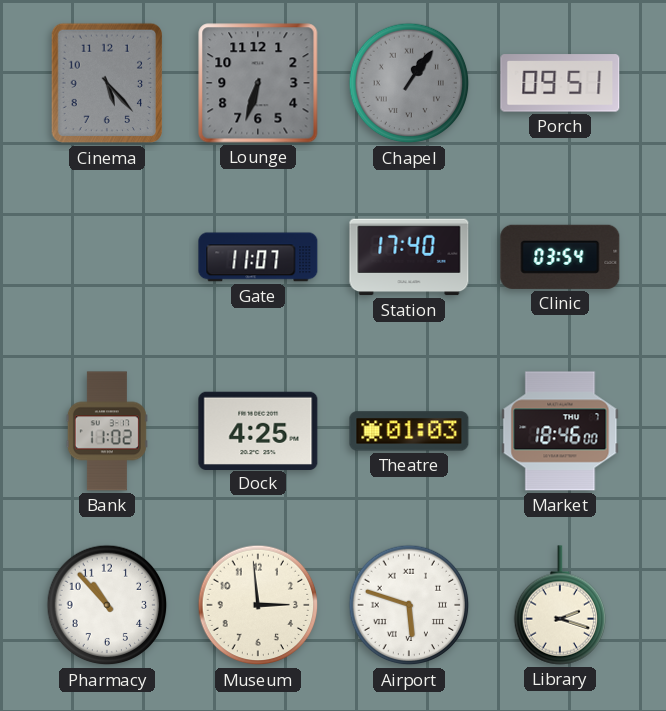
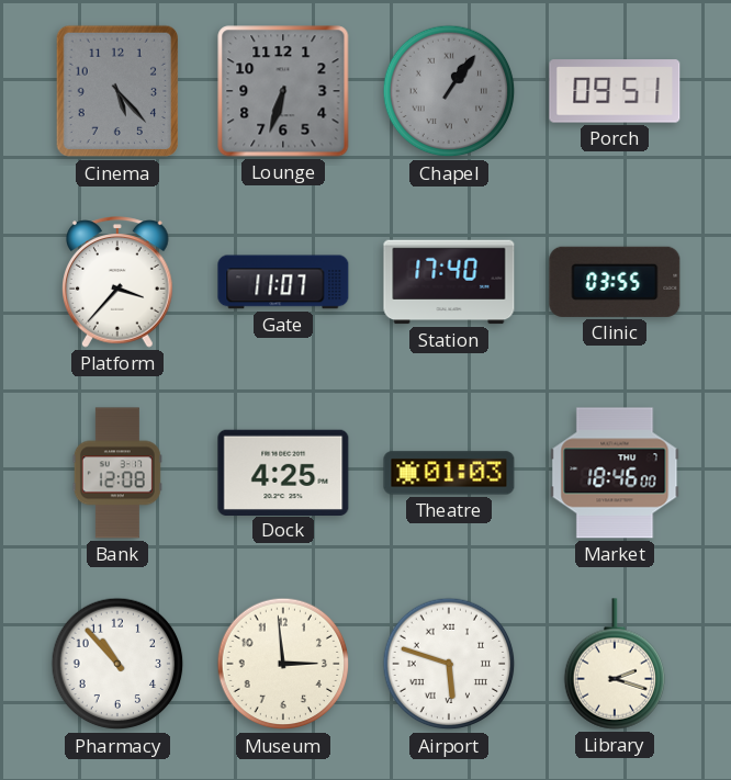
Platform: none -> 3:37 (117, 282)
Clinic: 03:54 -> 03:55 (615, 282)
Bank: 11:02 -> 12:08 (117, 473)
